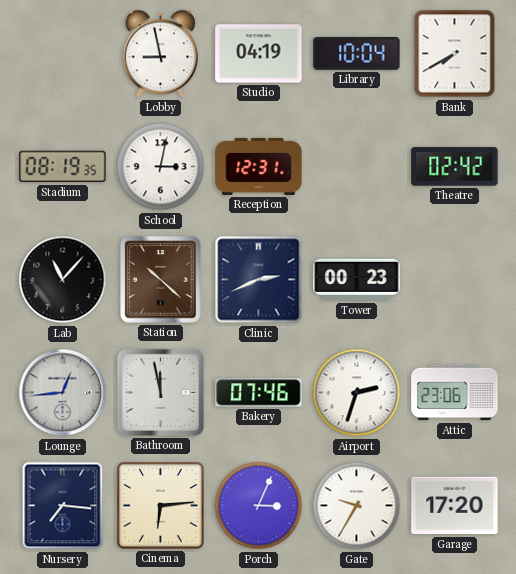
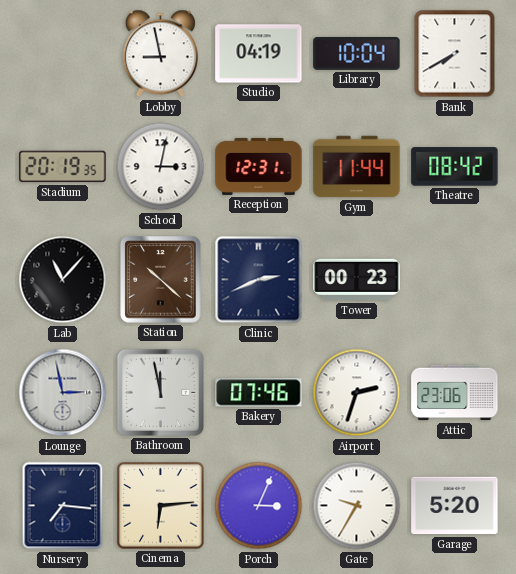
Stadium: 08:19 -> 20:19 (63, 167)
Gym: none -> 11:44 (357, 167)
Theatre: 02:42 -> 08:42 (455, 167)
Lounge: 12:44 -> 2:58 (63, 393)
Garage: 17:20 -> 5:20 (455, 506)
